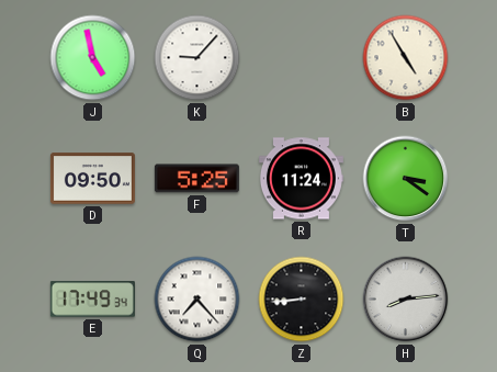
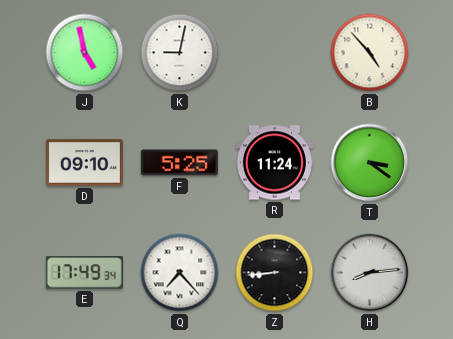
K: 9:07 -> 9:02 (180, 53)
B: 4:55 -> 4:53 (370, 53)
D: 09:50 -> 09:10 (84, 163)
